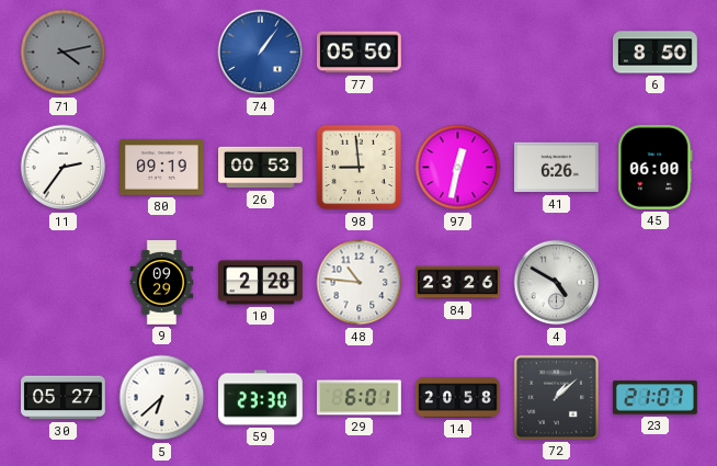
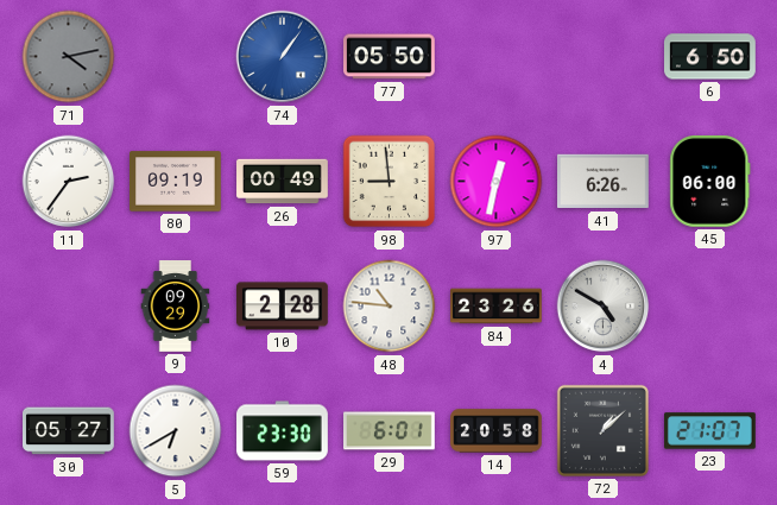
6: 8:50 -> 6:50 (710, 57)
26: 00:53 -> 00:49 (283, 182)
5: 6:38 -> 6:40 (176, 431)
